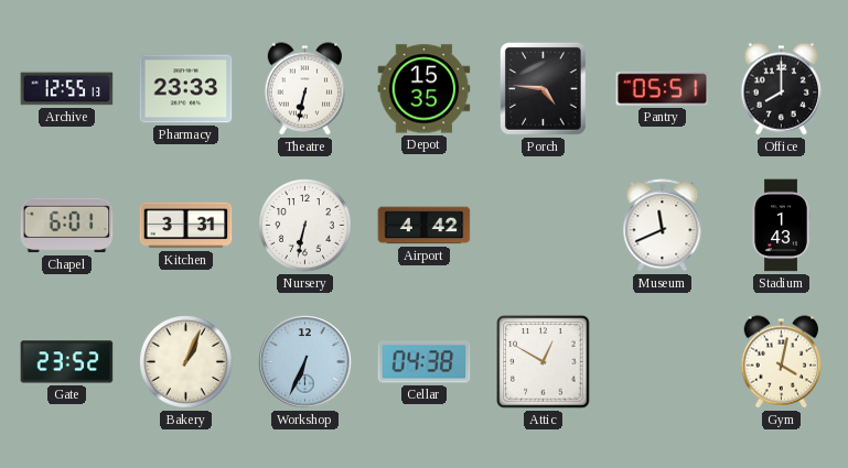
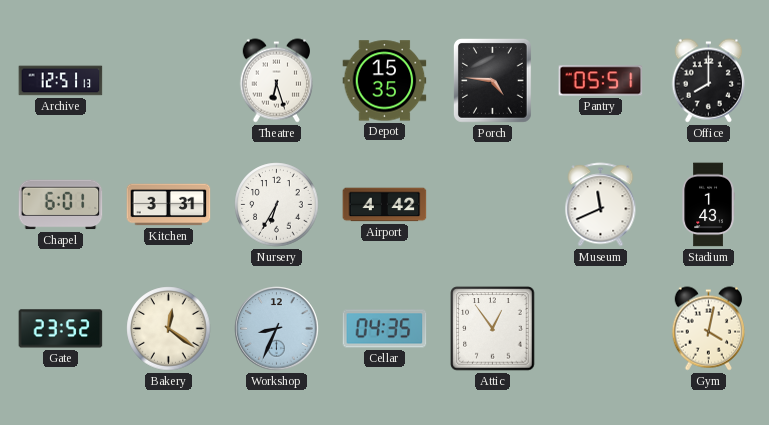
Archive: 12:55 -> 12:51 (61, 81)
Pharmacy: 23:33 -> none (186, 89)
Theatre: 6:32 -> 6:27 (276, 81)
Nursery: 6:32 -> 6:35 (277, 205)
Bakery: 1:04 -> 12:21 (169, 329)
Workshop: 6:34 -> 8:34 (277, 329)
Cellar: 04:38 -> 04:35 (385, 329)
Attic: 12:50 -> 12:54 (493, 329)
